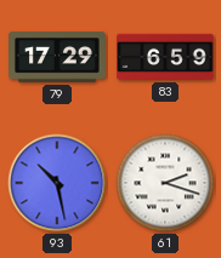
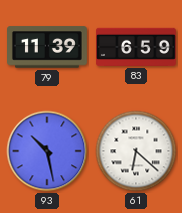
79: 17:29 -> 11:39 (48, 47)
61: 2:18 -> 6:22 (136, 151)
